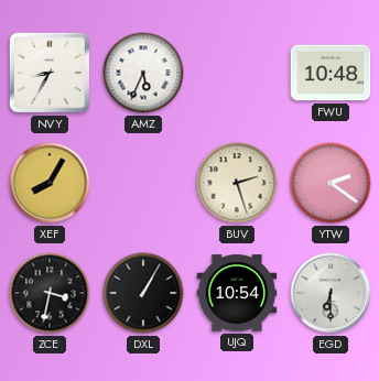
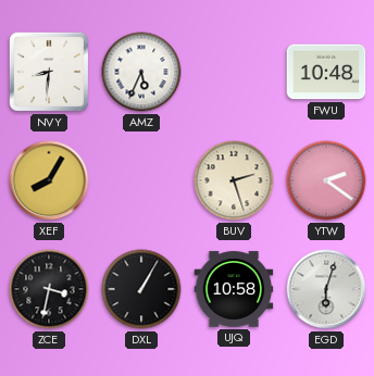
NVY: 8:35 -> 8:31 (49, 72)
UJQ: 10:54 -> 10:58 (234, 289)
EGD: 6:30 -> 6:03 (326, 289)
